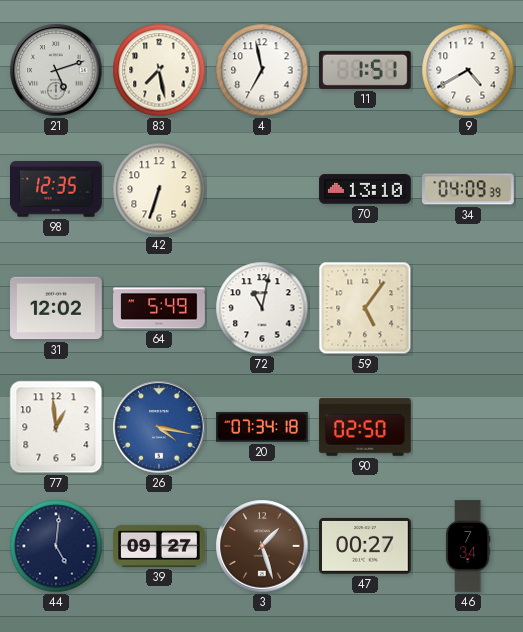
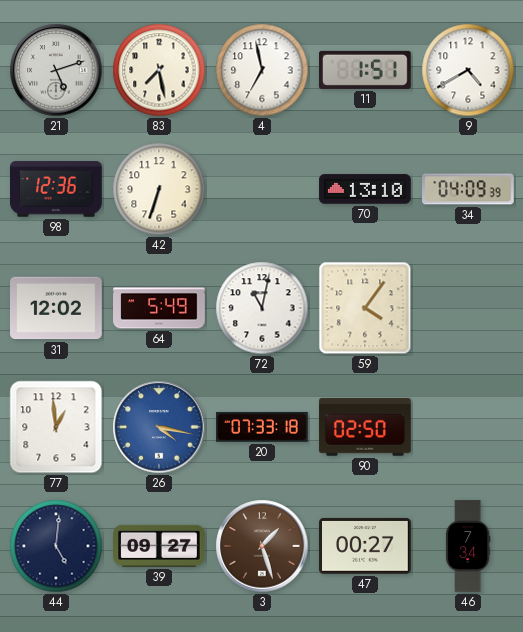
98: 12:35 -> 12:36 (57, 189)
59: 5:06 -> 4:06 (365, 308)
20: 07:34 -> 07:33 (263, 427)
